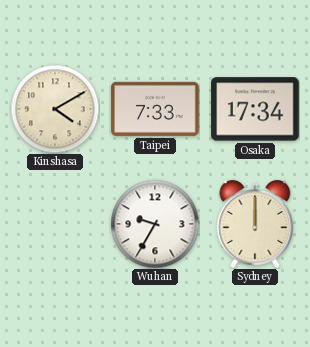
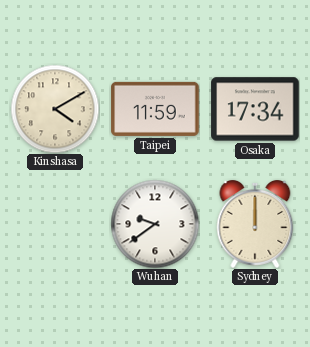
Taipei: 7:33 -> 11:59 (155, 109)
Wuhan: 9:35 -> 9:39 (155, 224)
